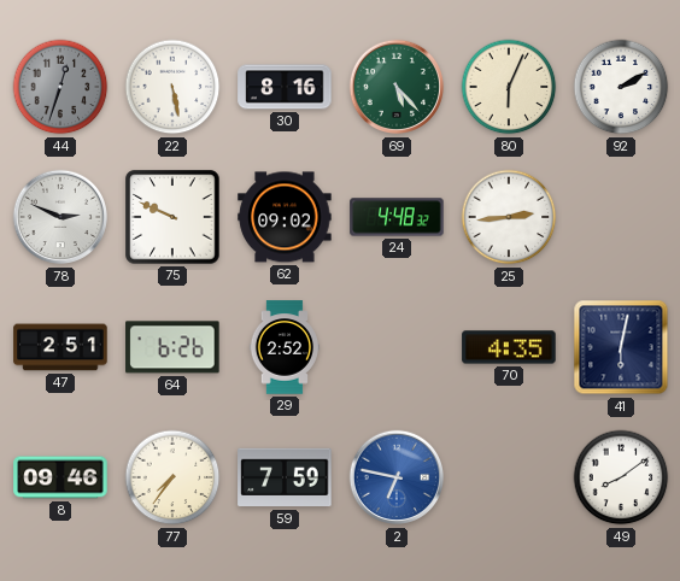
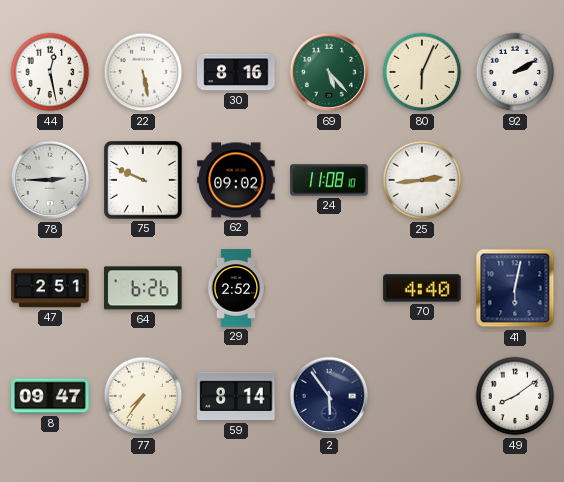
44: 12:33 -> 12:28 (50, 72)
44 dial: grey -> white (50, 72)
78: 2:49 -> 2:45 (50, 180)
24: 4:48 -> 11:08 (329, 180)
70: 4:35 -> 4:40 (422, 288)
8: 09:46 -> 09:47 (50, 396)
59: 7:59 -> 8:14 (236, 396)
2: 6:47 -> 5:54 (329, 396)
2 dial: blue -> navy (329, 396)
